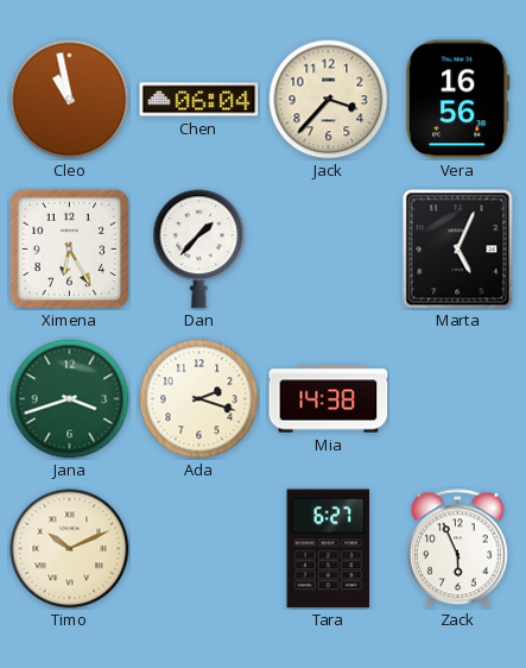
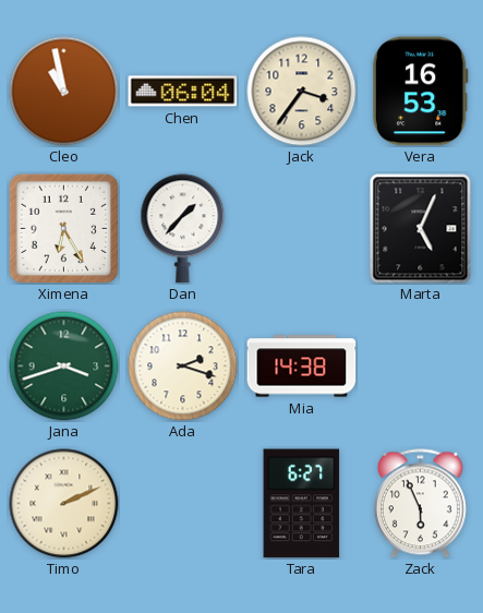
Jack: 3:37 -> 3:36 (302, 92)
Vera: 16:56 -> 16:53 (420, 92)
Timo: 10:11 -> 2:11 (64, 504)
